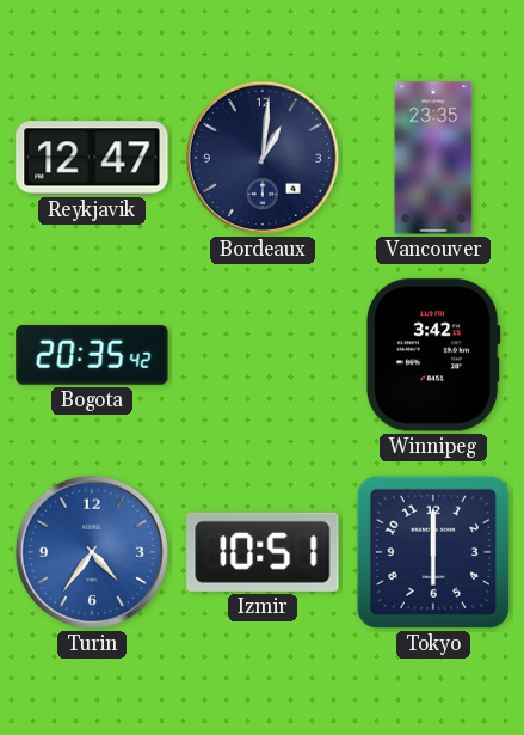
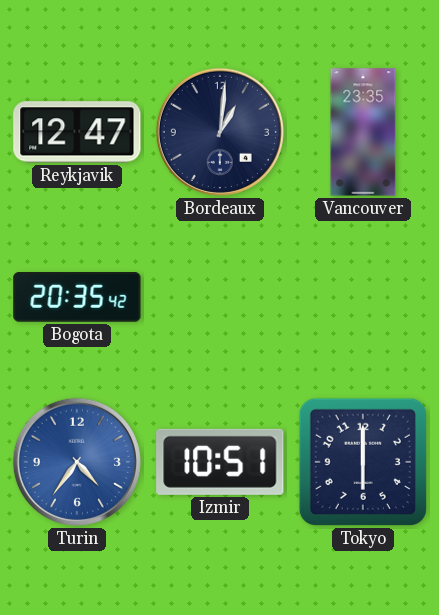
Winnipeg: 3:42 -> none (433, 355)
